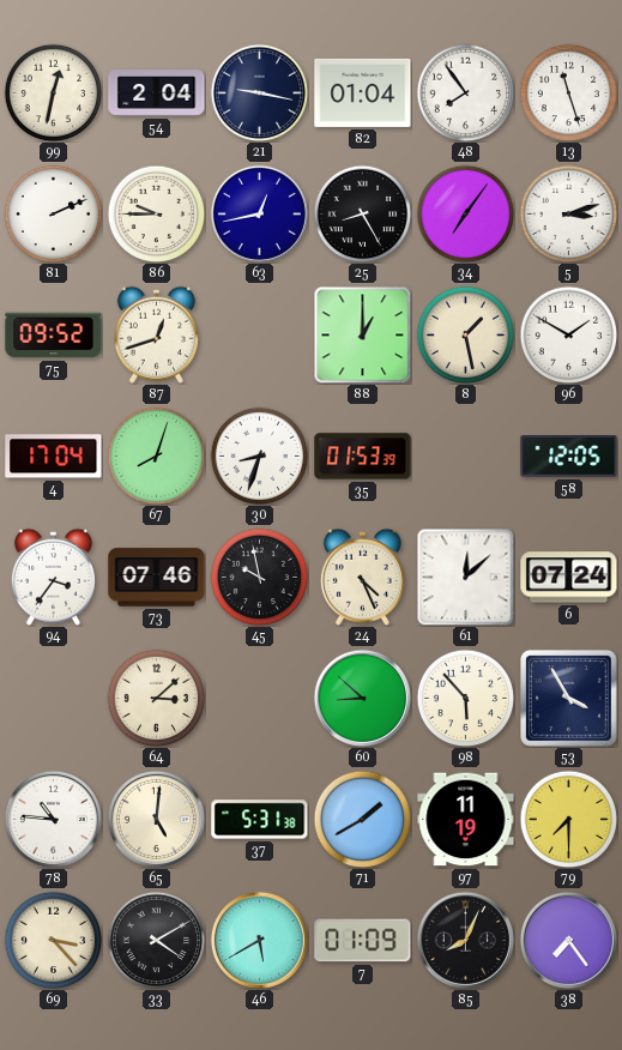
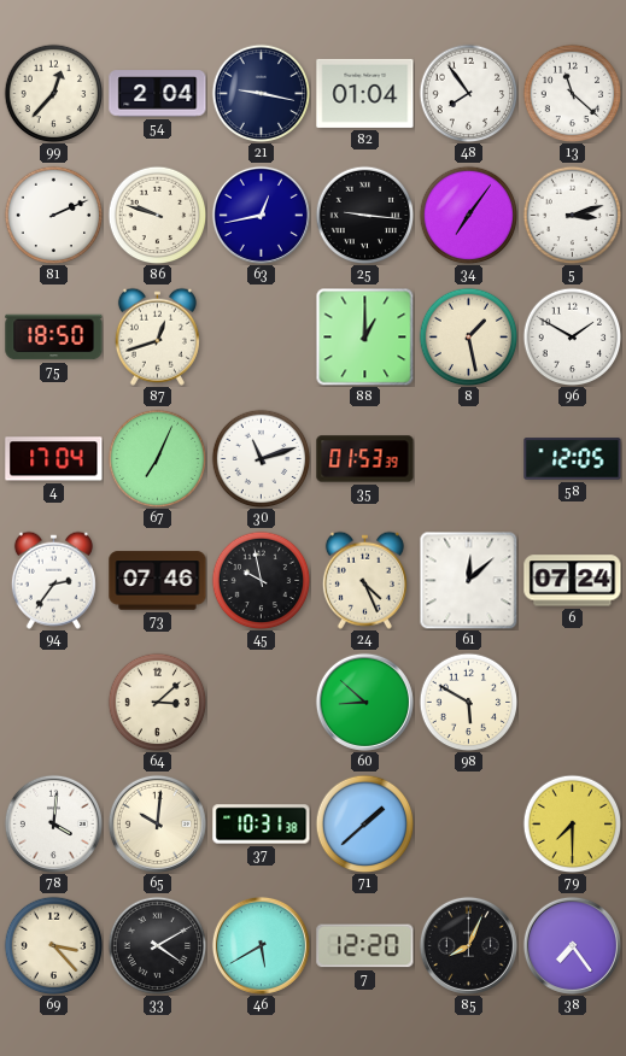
99: 12:32 -> 12:37 (53, 93)
13: 11:27 -> 11:22 (572, 93)
86: 9:45 -> 9:48 (157, 215)
25: 8:25 -> 9:16 (364, 215)
75: 09:52 -> 18:50 (54, 338)
67: 8:03 -> 7:04 (157, 458)
30: 8:33 -> 11:12 (261, 458)
94: 3:36 -> 2:36 (53, 580)
98: 5:53 -> 5:50 (468, 702)
53: 3:55 -> none (569, 699)
78: 10:46 -> 4:01 (53, 823)
65: 5:01 -> 10:01 (157, 823)
37: 5:31 -> 10:31 (262, 825)
71: 1:40 -> 1:38 (364, 823)
97: 11:19 -> none (466, 820)
7: 01:09 -> 12:20 (365, 946)
